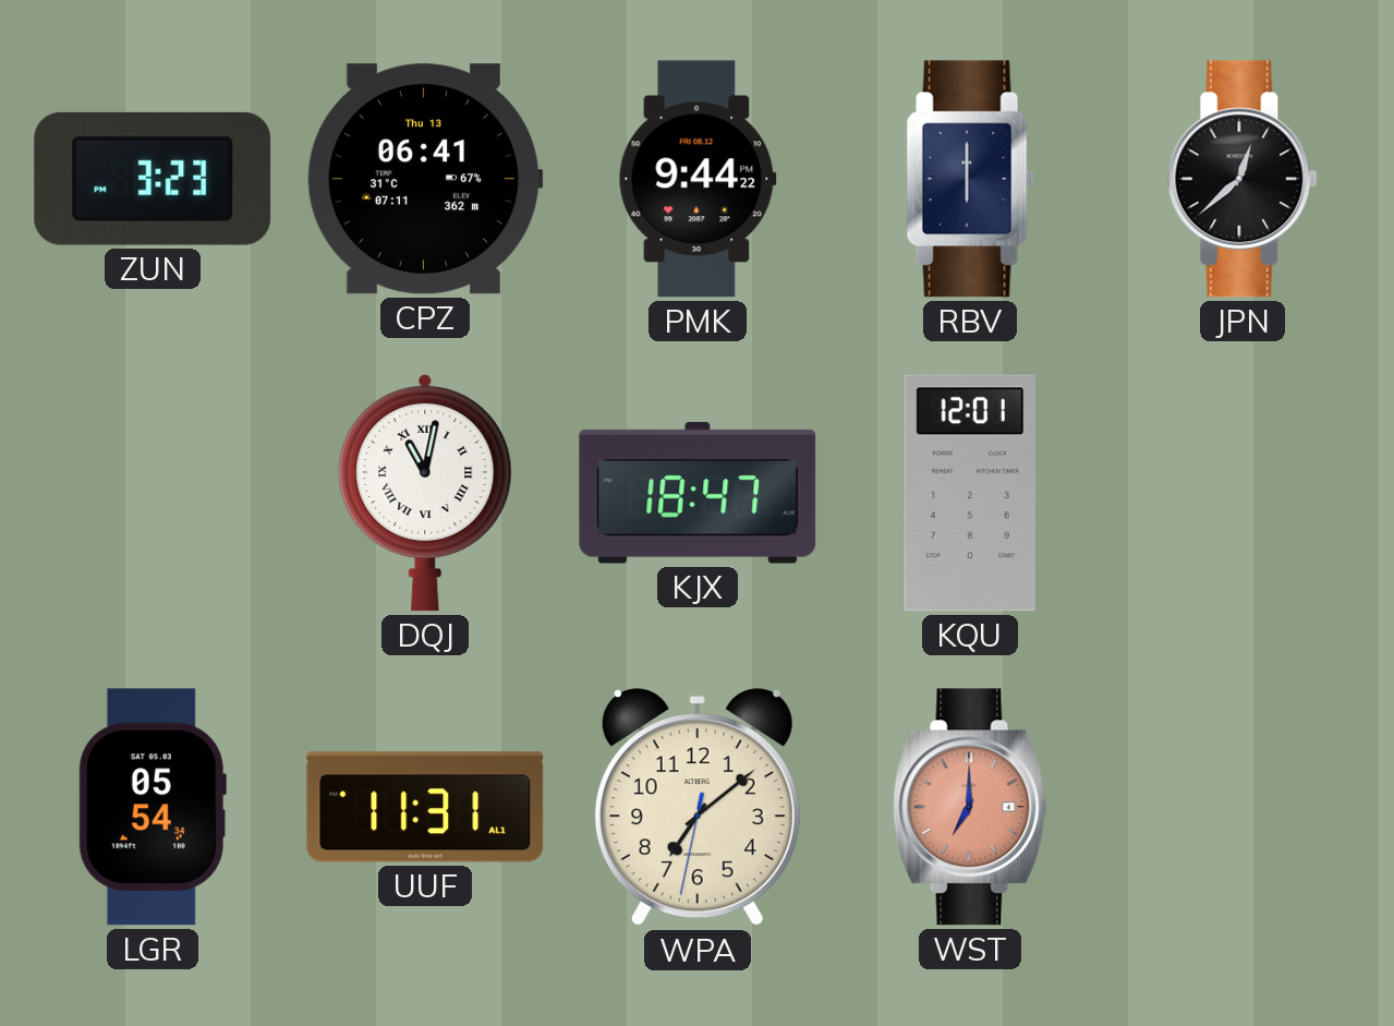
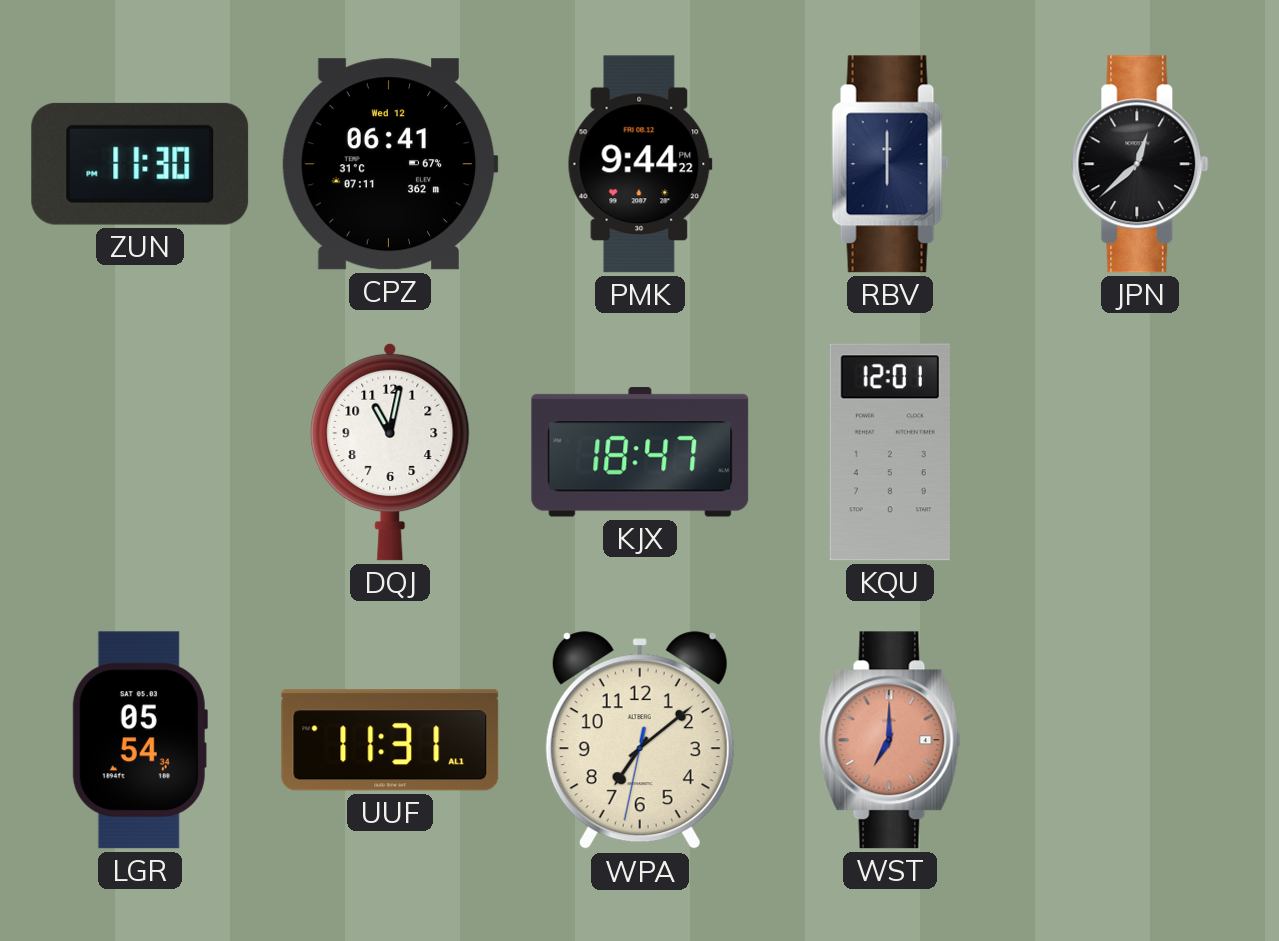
ZUN: 3:23 -> 11:30 (140, 164)
CPZ date: Thu 13 -> Wed 12 (390, 164)
DQJ numerals: Roman -> Arabic (390, 452)
